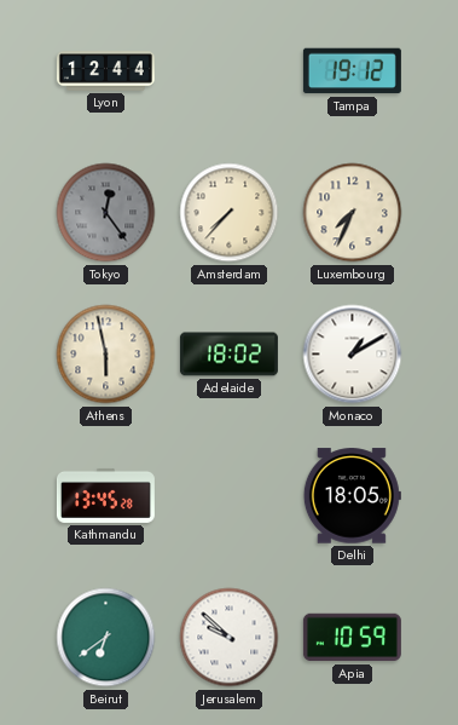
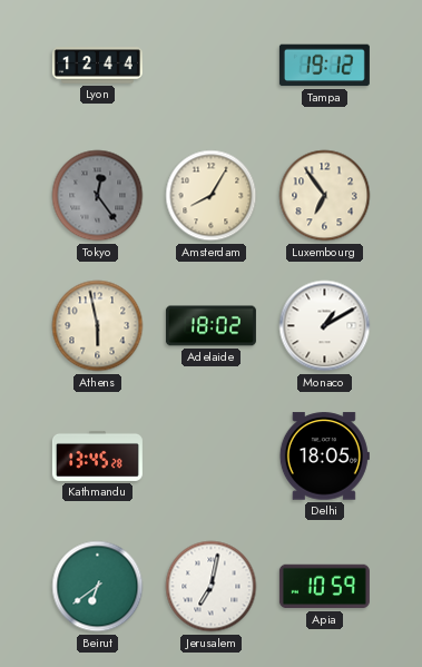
Amsterdam: 7:37 -> 8:05 (212, 196)
Luxembourg: 7:34 -> 6:54 (325, 196)
Jerusalem: 9:52 -> 7:02 (212, 587)
